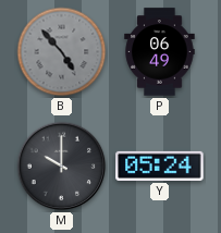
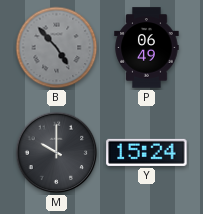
Y: 05:24 -> 15:24 (147, 152)
